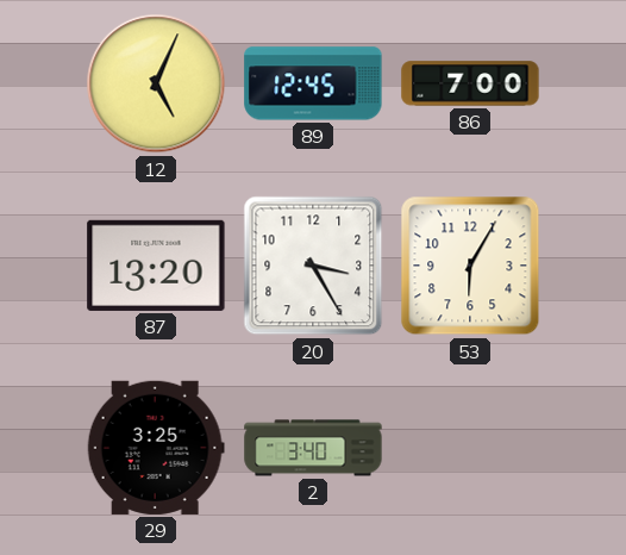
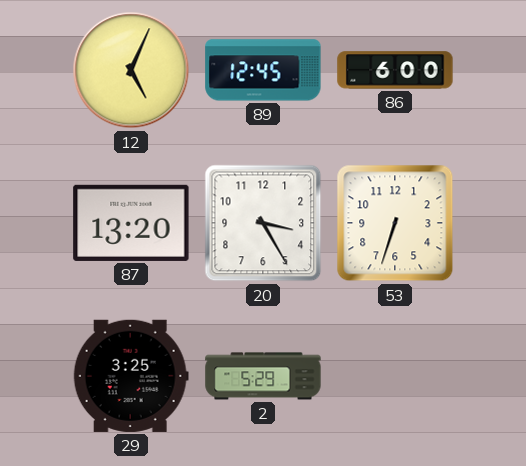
86: 7:00 -> 6:00 (395, 70)
53: 6:05 -> 6:33 (395, 223)
2: 3:40 -> 5:29 (263, 376)
